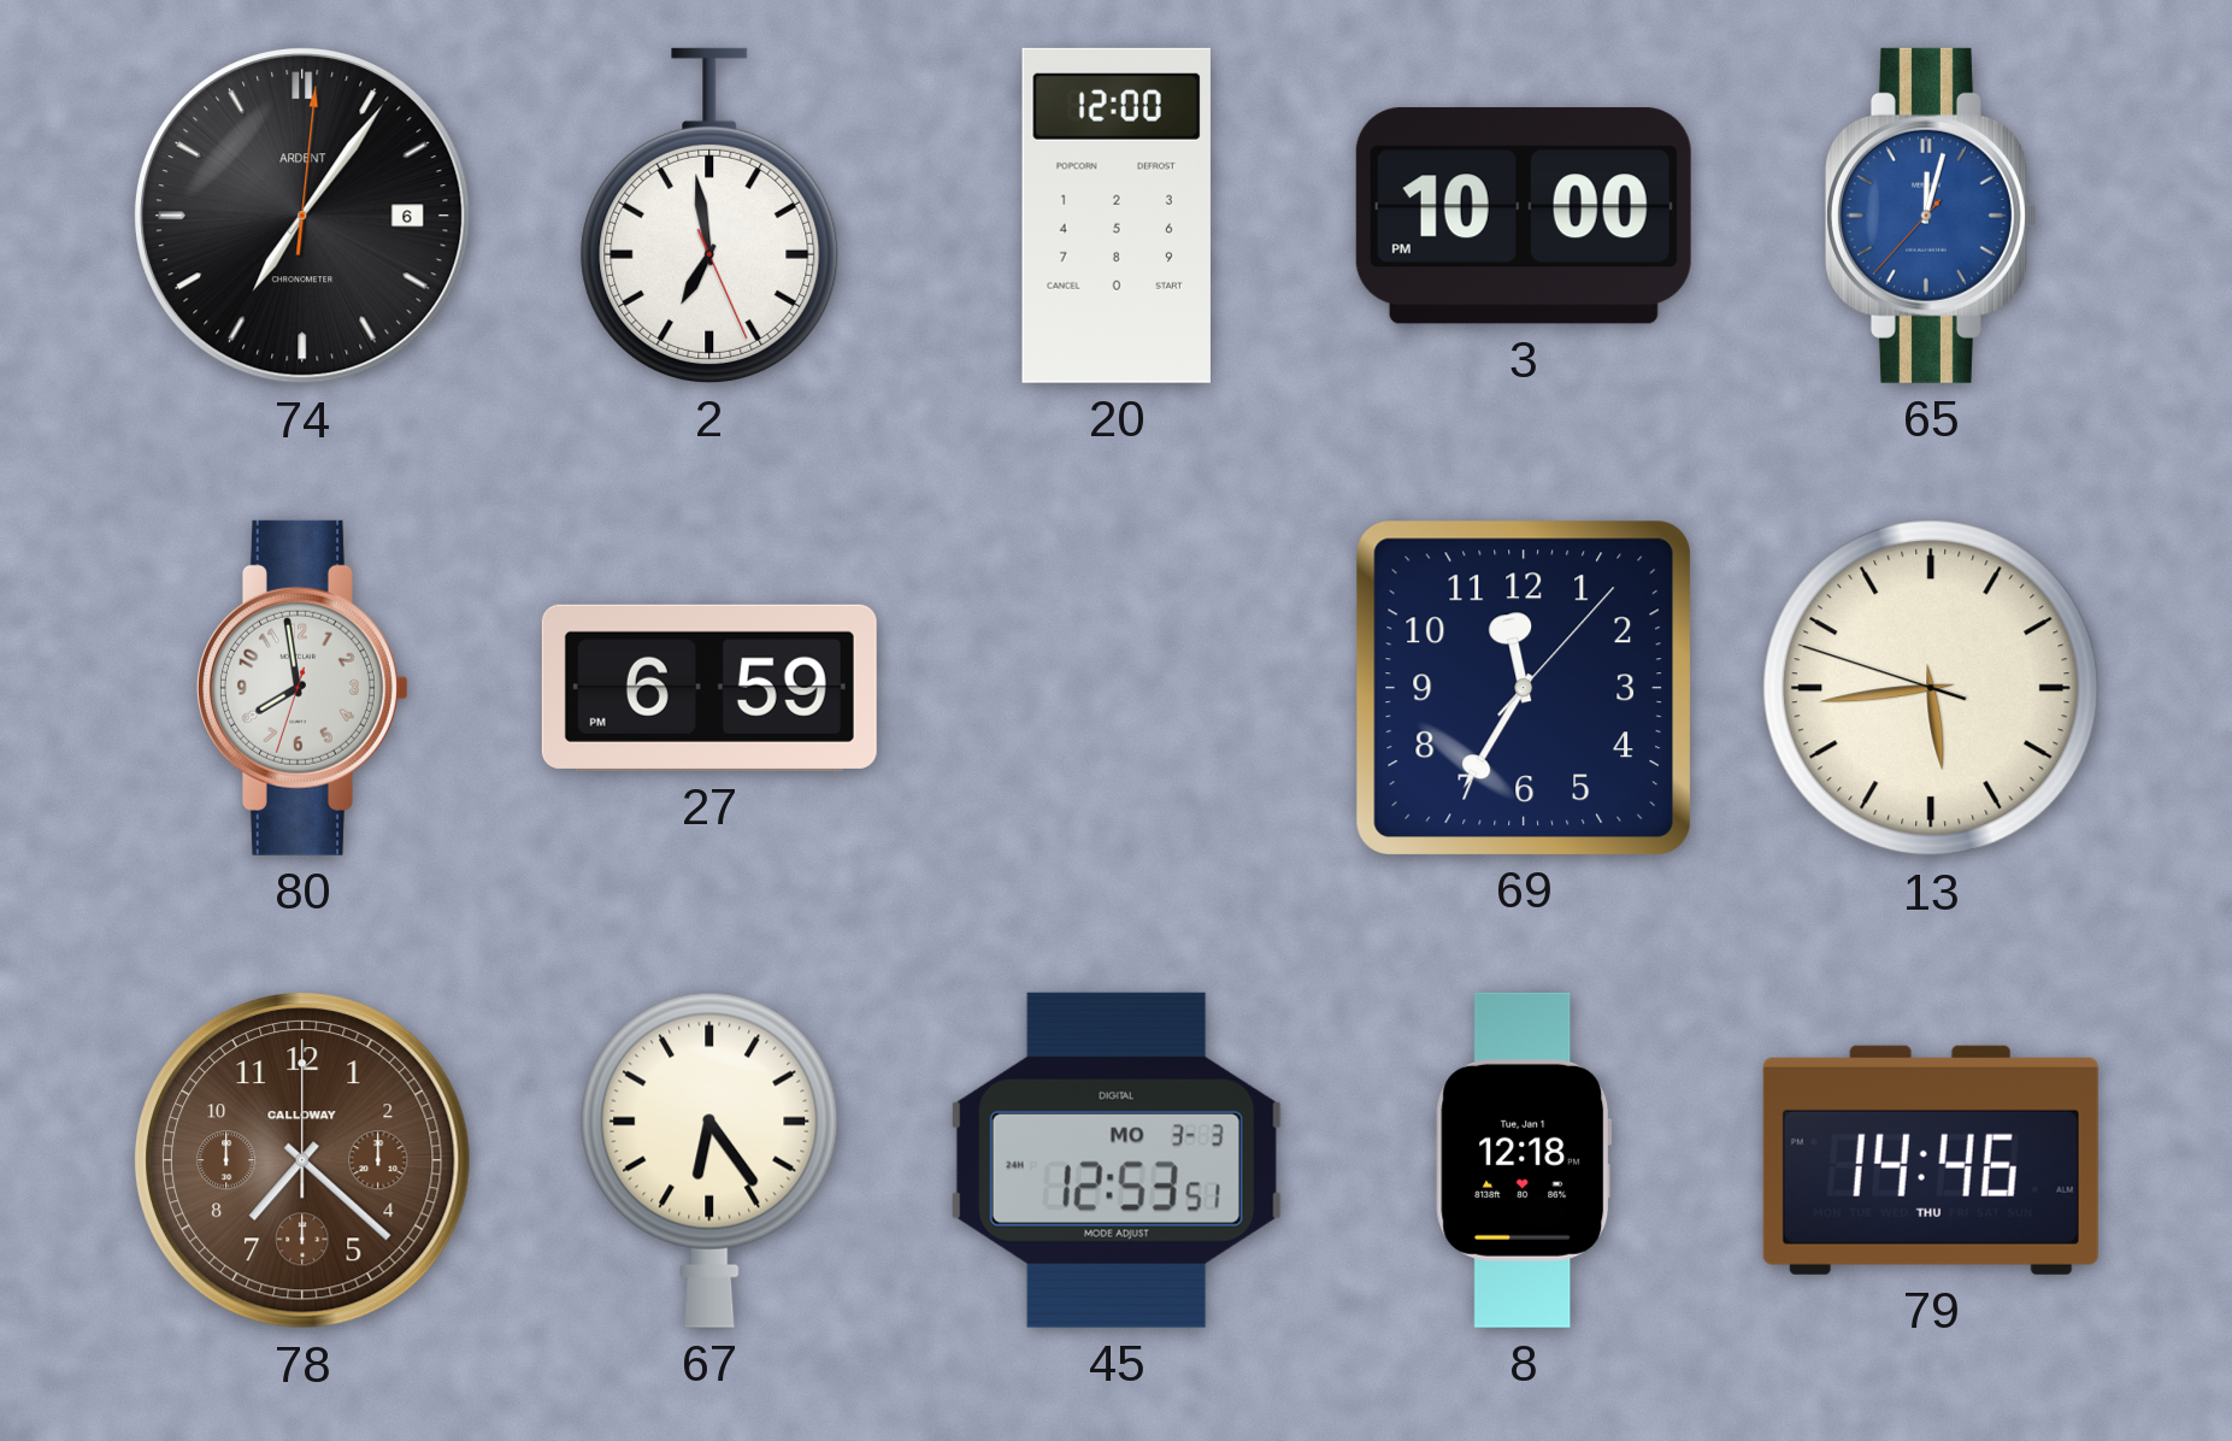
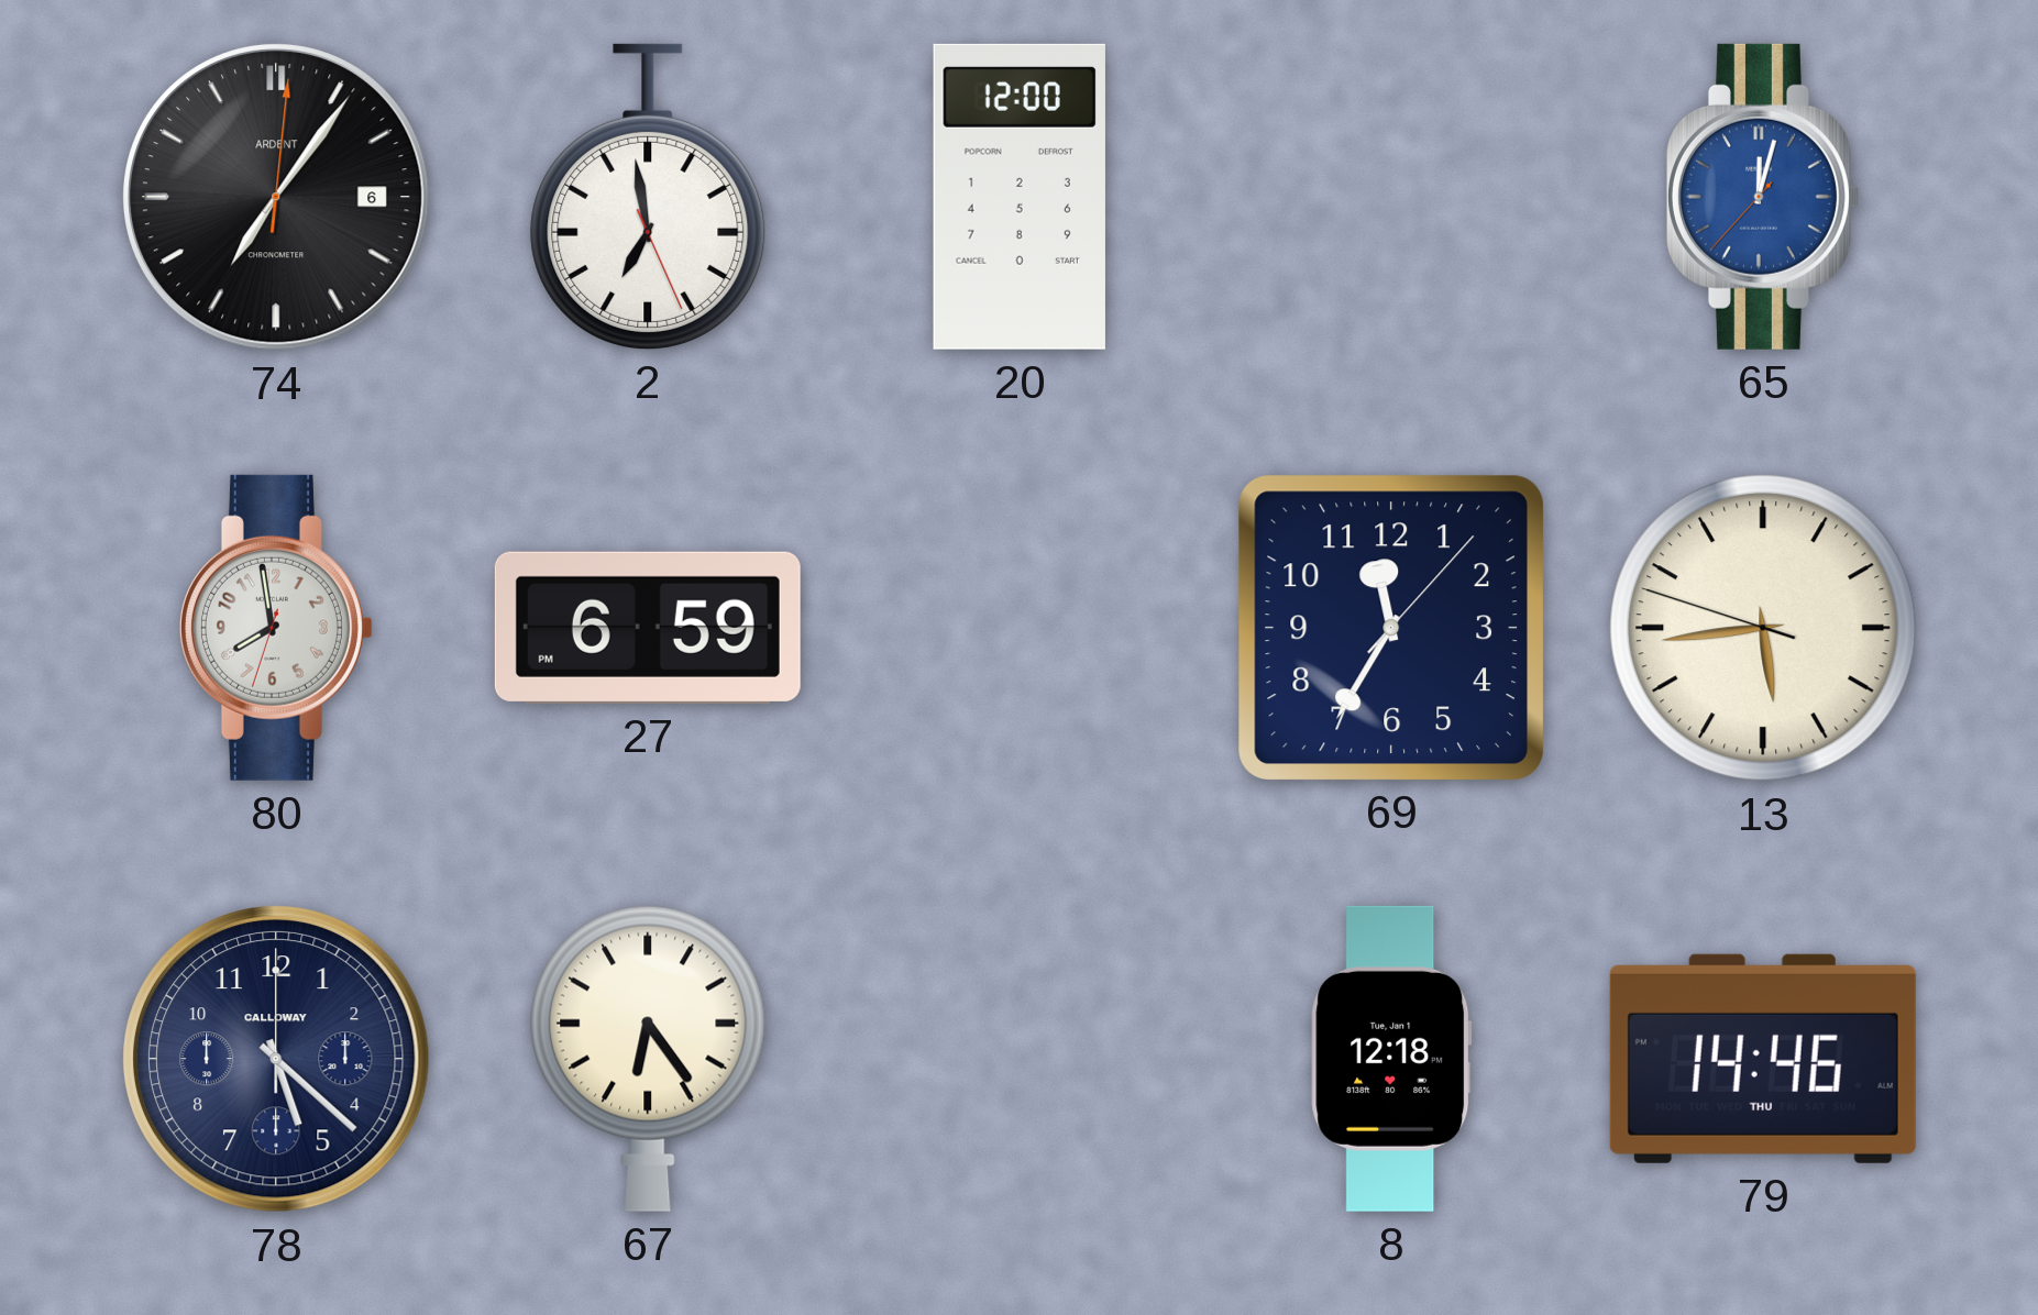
3: 10:00 -> none (1524, 216)
78: 7:22 -> 5:22 (277, 1060)
78 dial: brown -> navy (277, 1060)
45: 12:53 -> none (1117, 1160)
